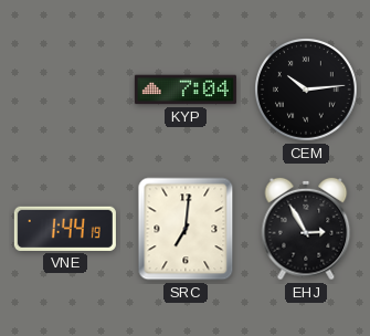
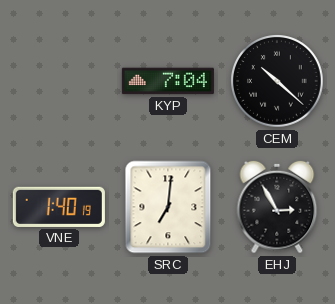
CEM: 10:14 -> 10:22 (278, 82)
VNE: 1:44 -> 1:40 (59, 207)
